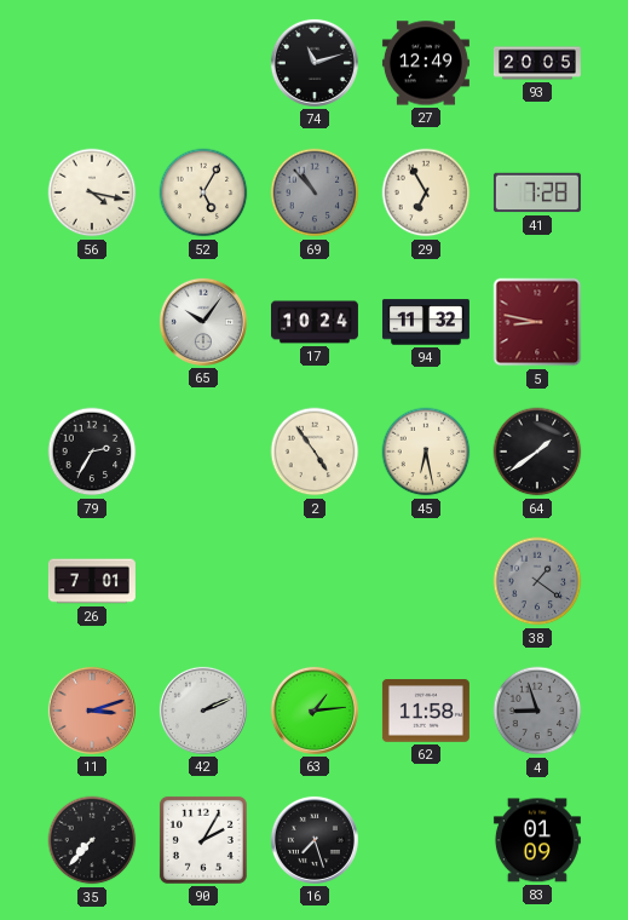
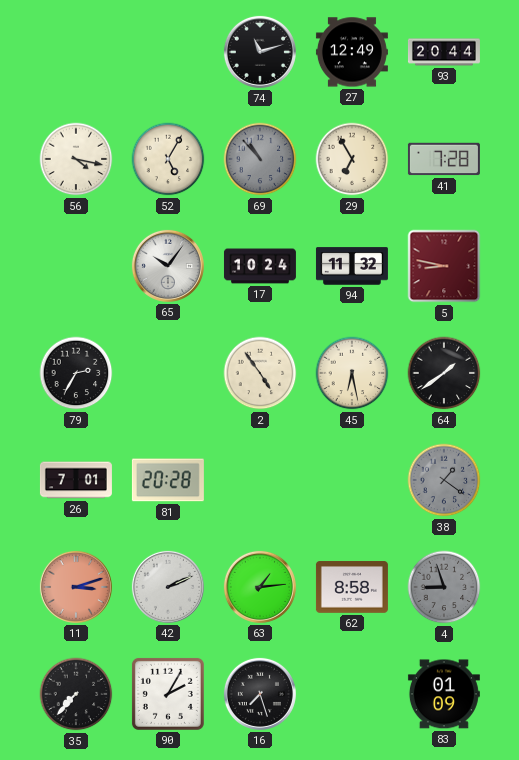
93: 20:05 -> 20:44 (444, 52)
81: none -> 20:28 (168, 480)
62: 11:58 -> 8:58 (352, 587)
